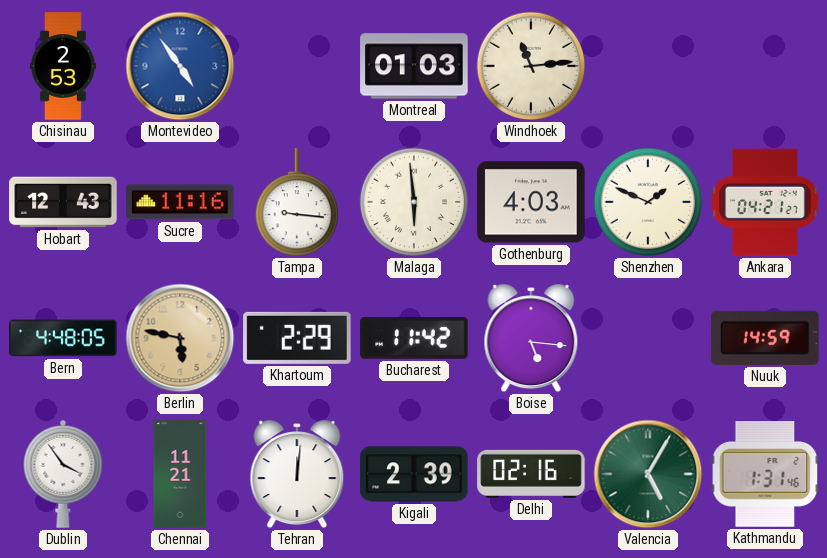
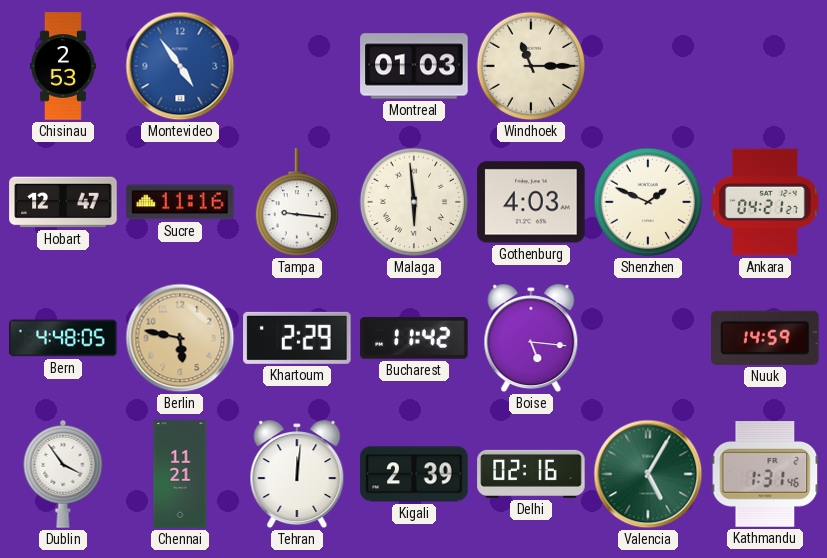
Windhoek: 11:14 -> 11:15 (531, 66)
Hobart: 12:43 -> 12:47 (63, 202)
